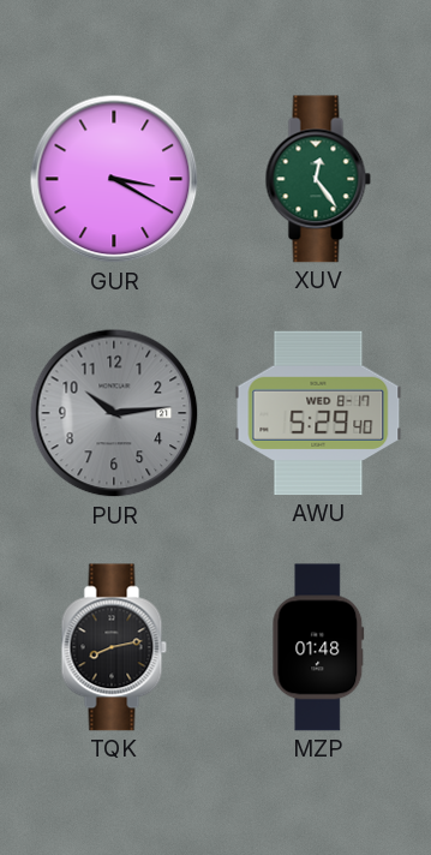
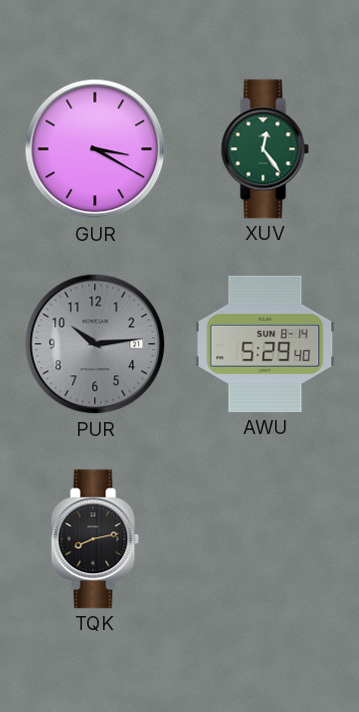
AWU date: WED 8-17 -> SUN 8-14 (265, 344)
MZP: 01:48 -> none (318, 647)
